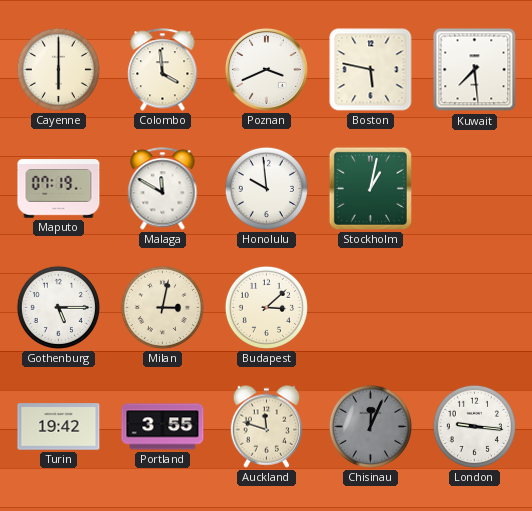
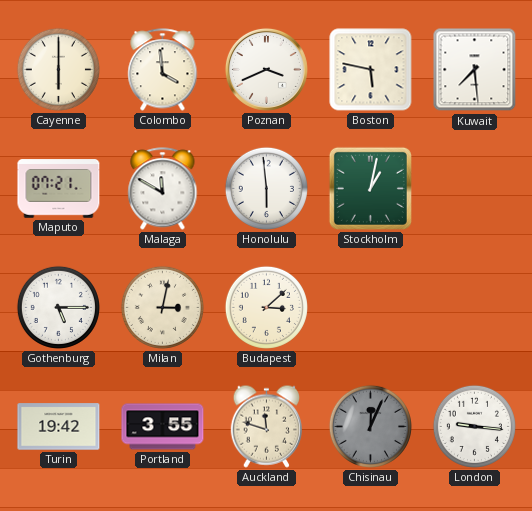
Maputo: 07:19 -> 07:21 (59, 189)
Honolulu: 9:59 -> 5:59 (266, 188)
